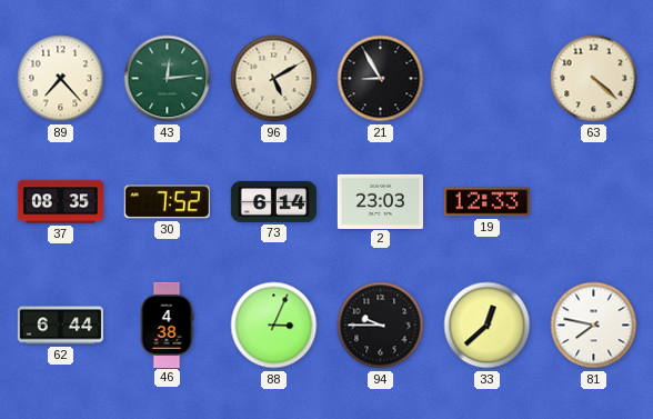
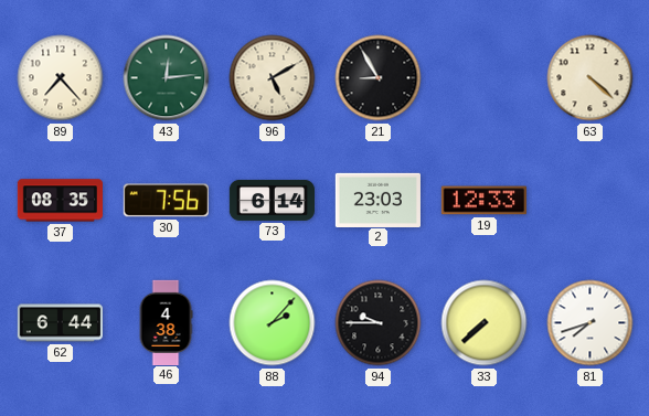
30: 7:52 -> 7:56 (166, 201)
88: 3:04 -> 2:07 (273, 323)
33: 12:38 -> 7:38 (485, 323)
81: 7:47 -> 7:42 (591, 323)
